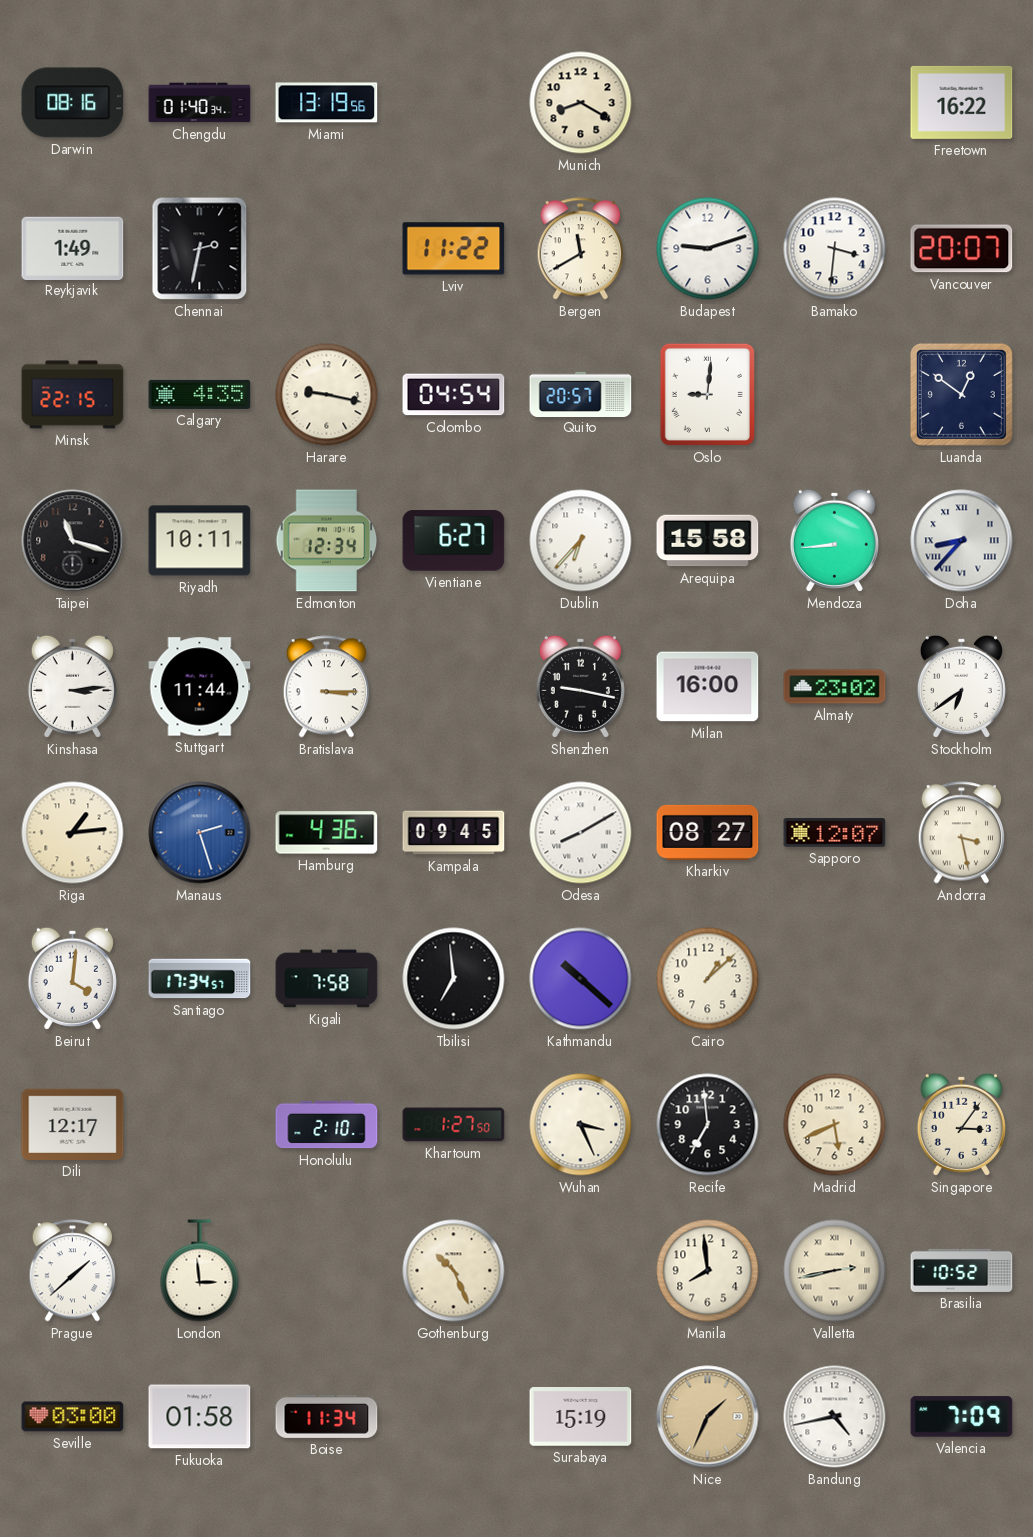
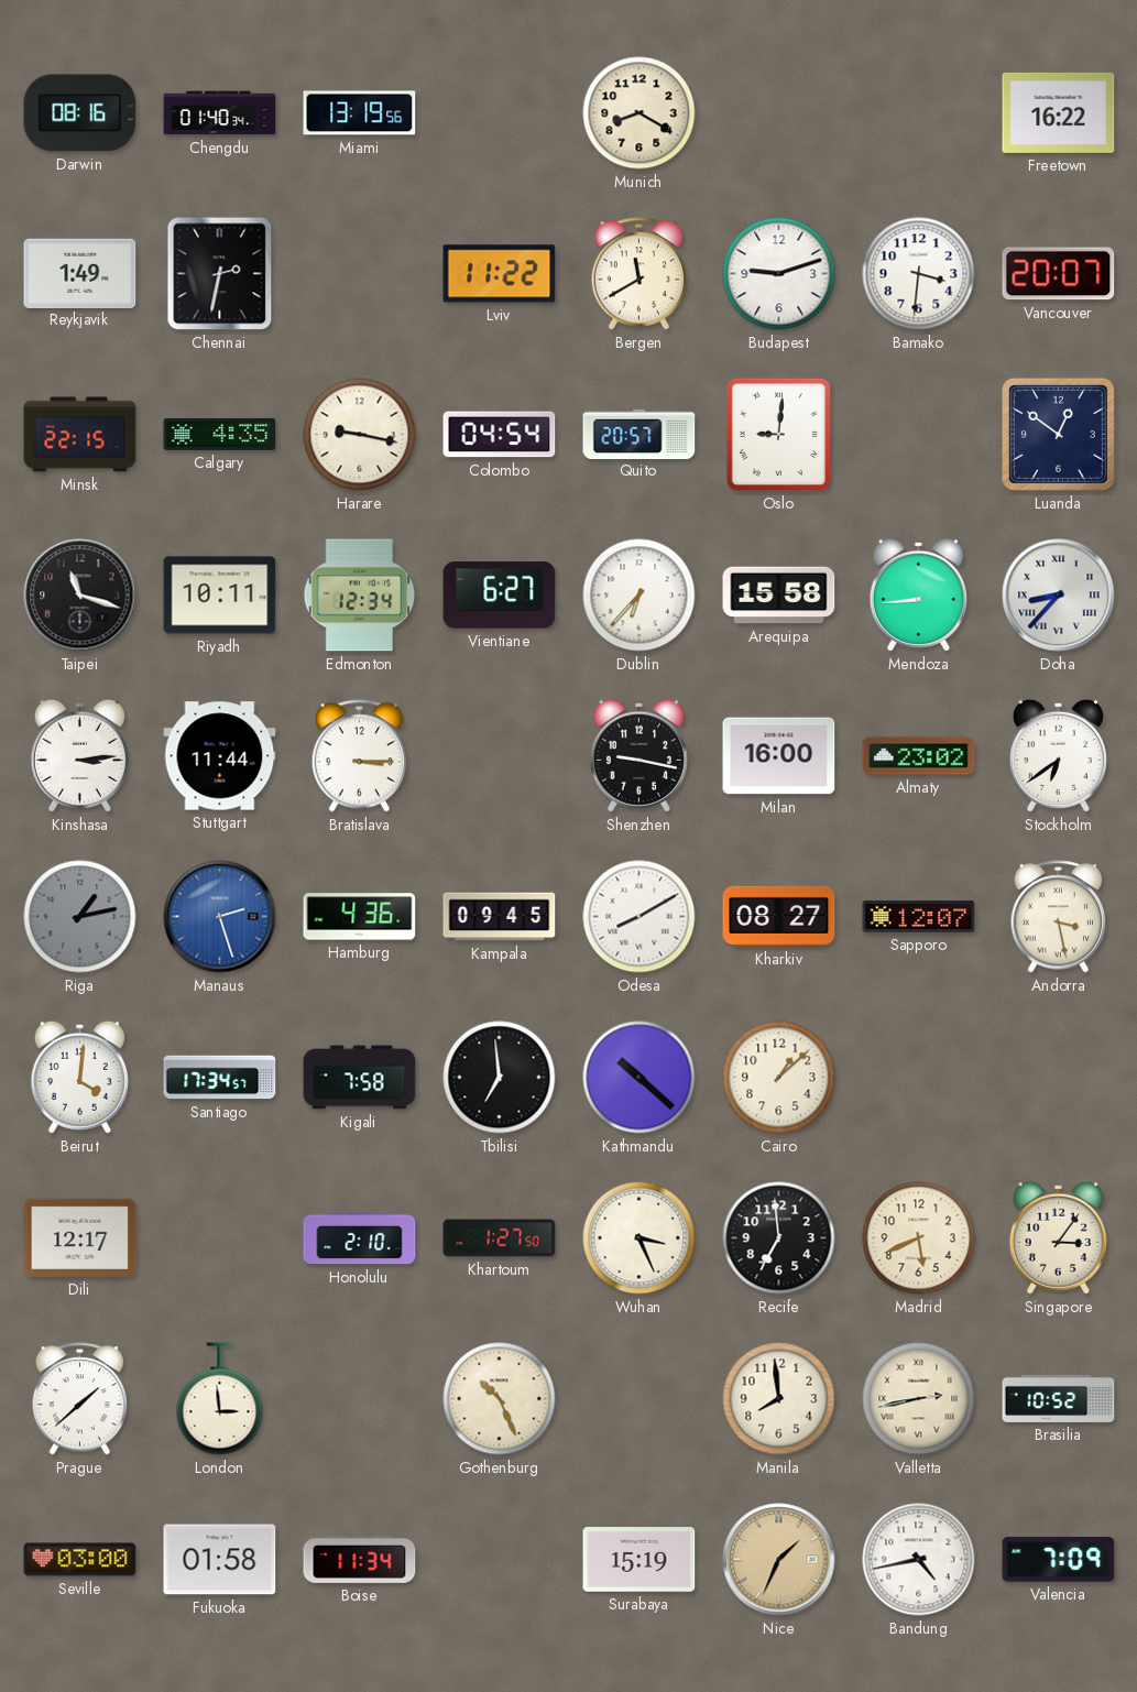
Riga: 1:14 -> 1:13 (80, 917)
Riga dial: cream -> grey (80, 917)
